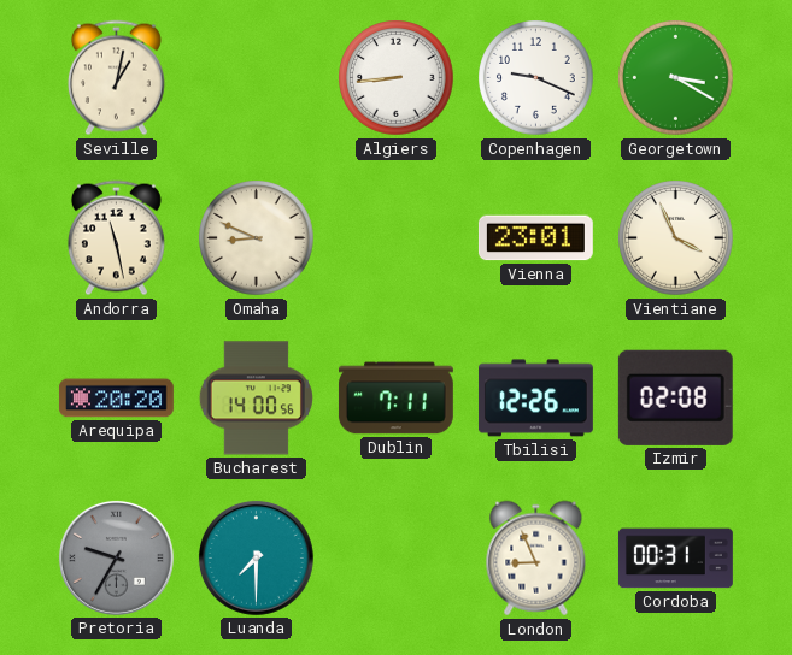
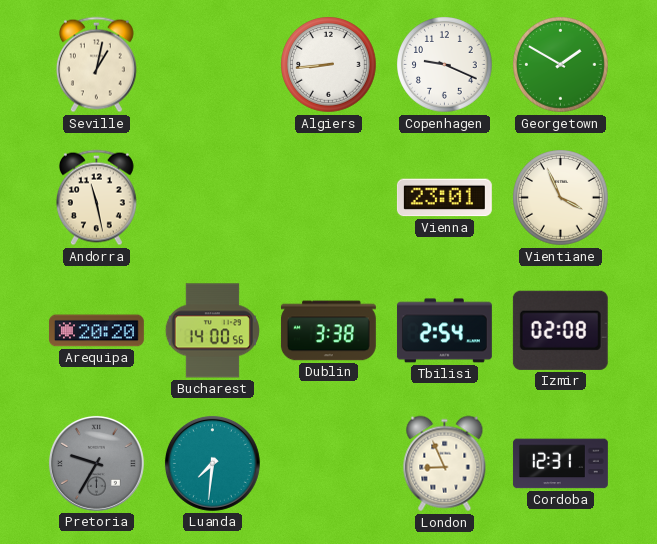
Georgetown: 3:20 -> 1:50 (561, 65)
Omaha: 8:49 -> none (257, 238)
Dublin: 7:11 -> 3:38 (328, 331)
Tbilisi: 12:26 -> 2:54 (444, 331)
Luanda: 7:30 -> 7:31 (212, 463)
Cordoba: 00:31 -> 12:31 (560, 464)
